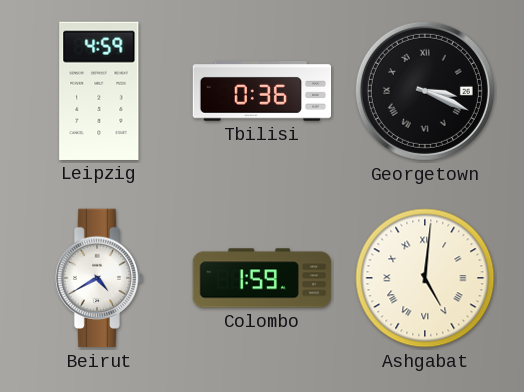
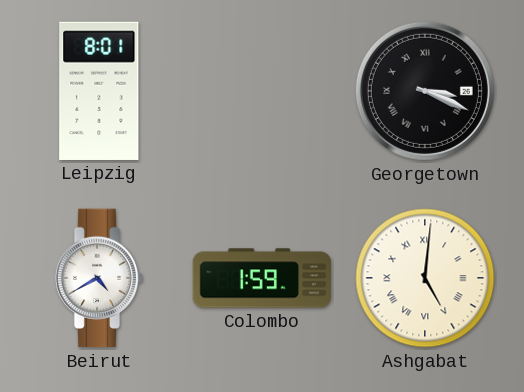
Leipzig: 4:59 -> 8:01 (99, 91)
Tbilisi: 0:36 -> none (262, 91)
